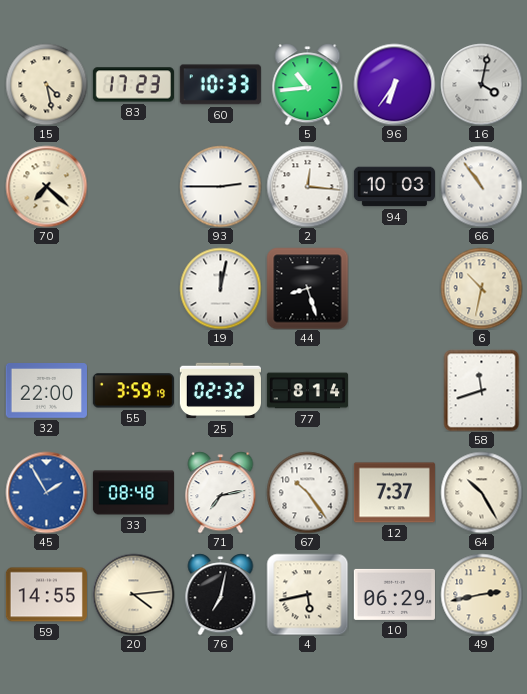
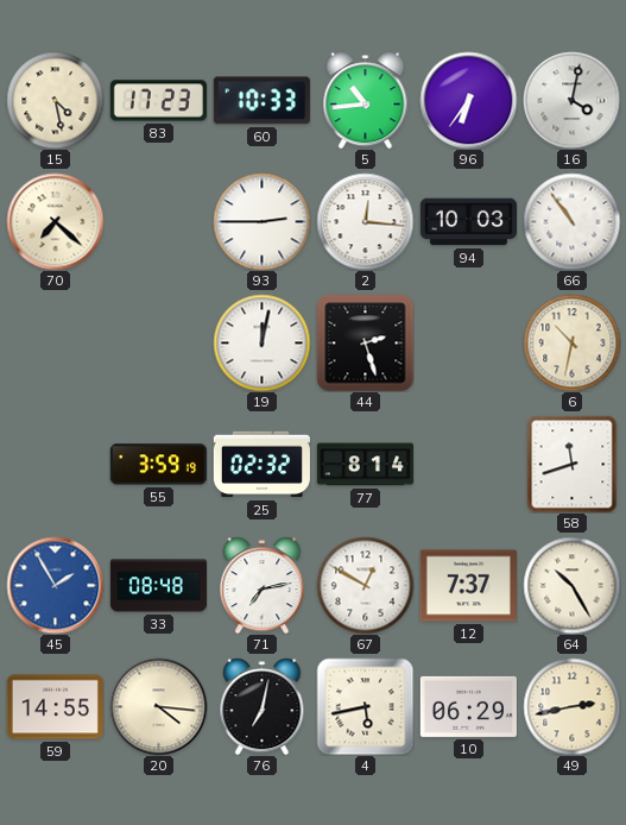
44: 8:27 -> 2:27 (365, 342)
32: 22:00 -> none (46, 391)
67: 10:24 -> 12:50 (365, 585)
20: 4:14 -> 4:16 (158, 706)
